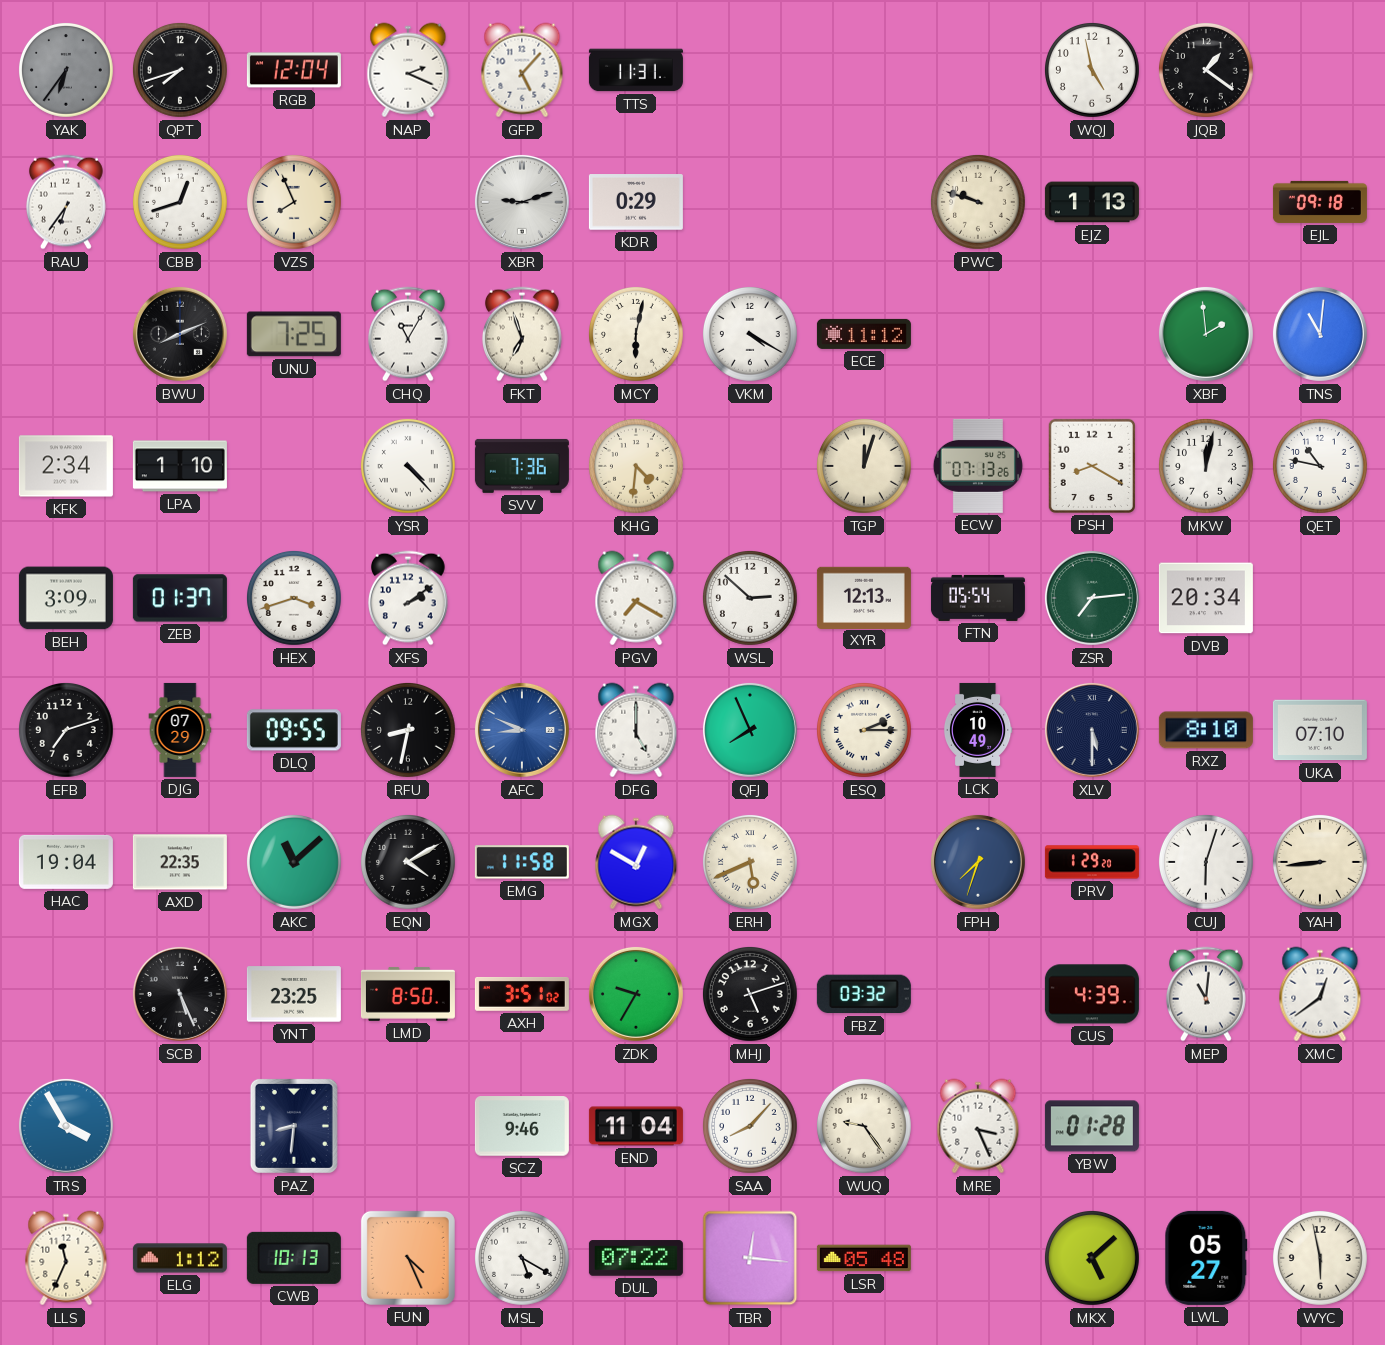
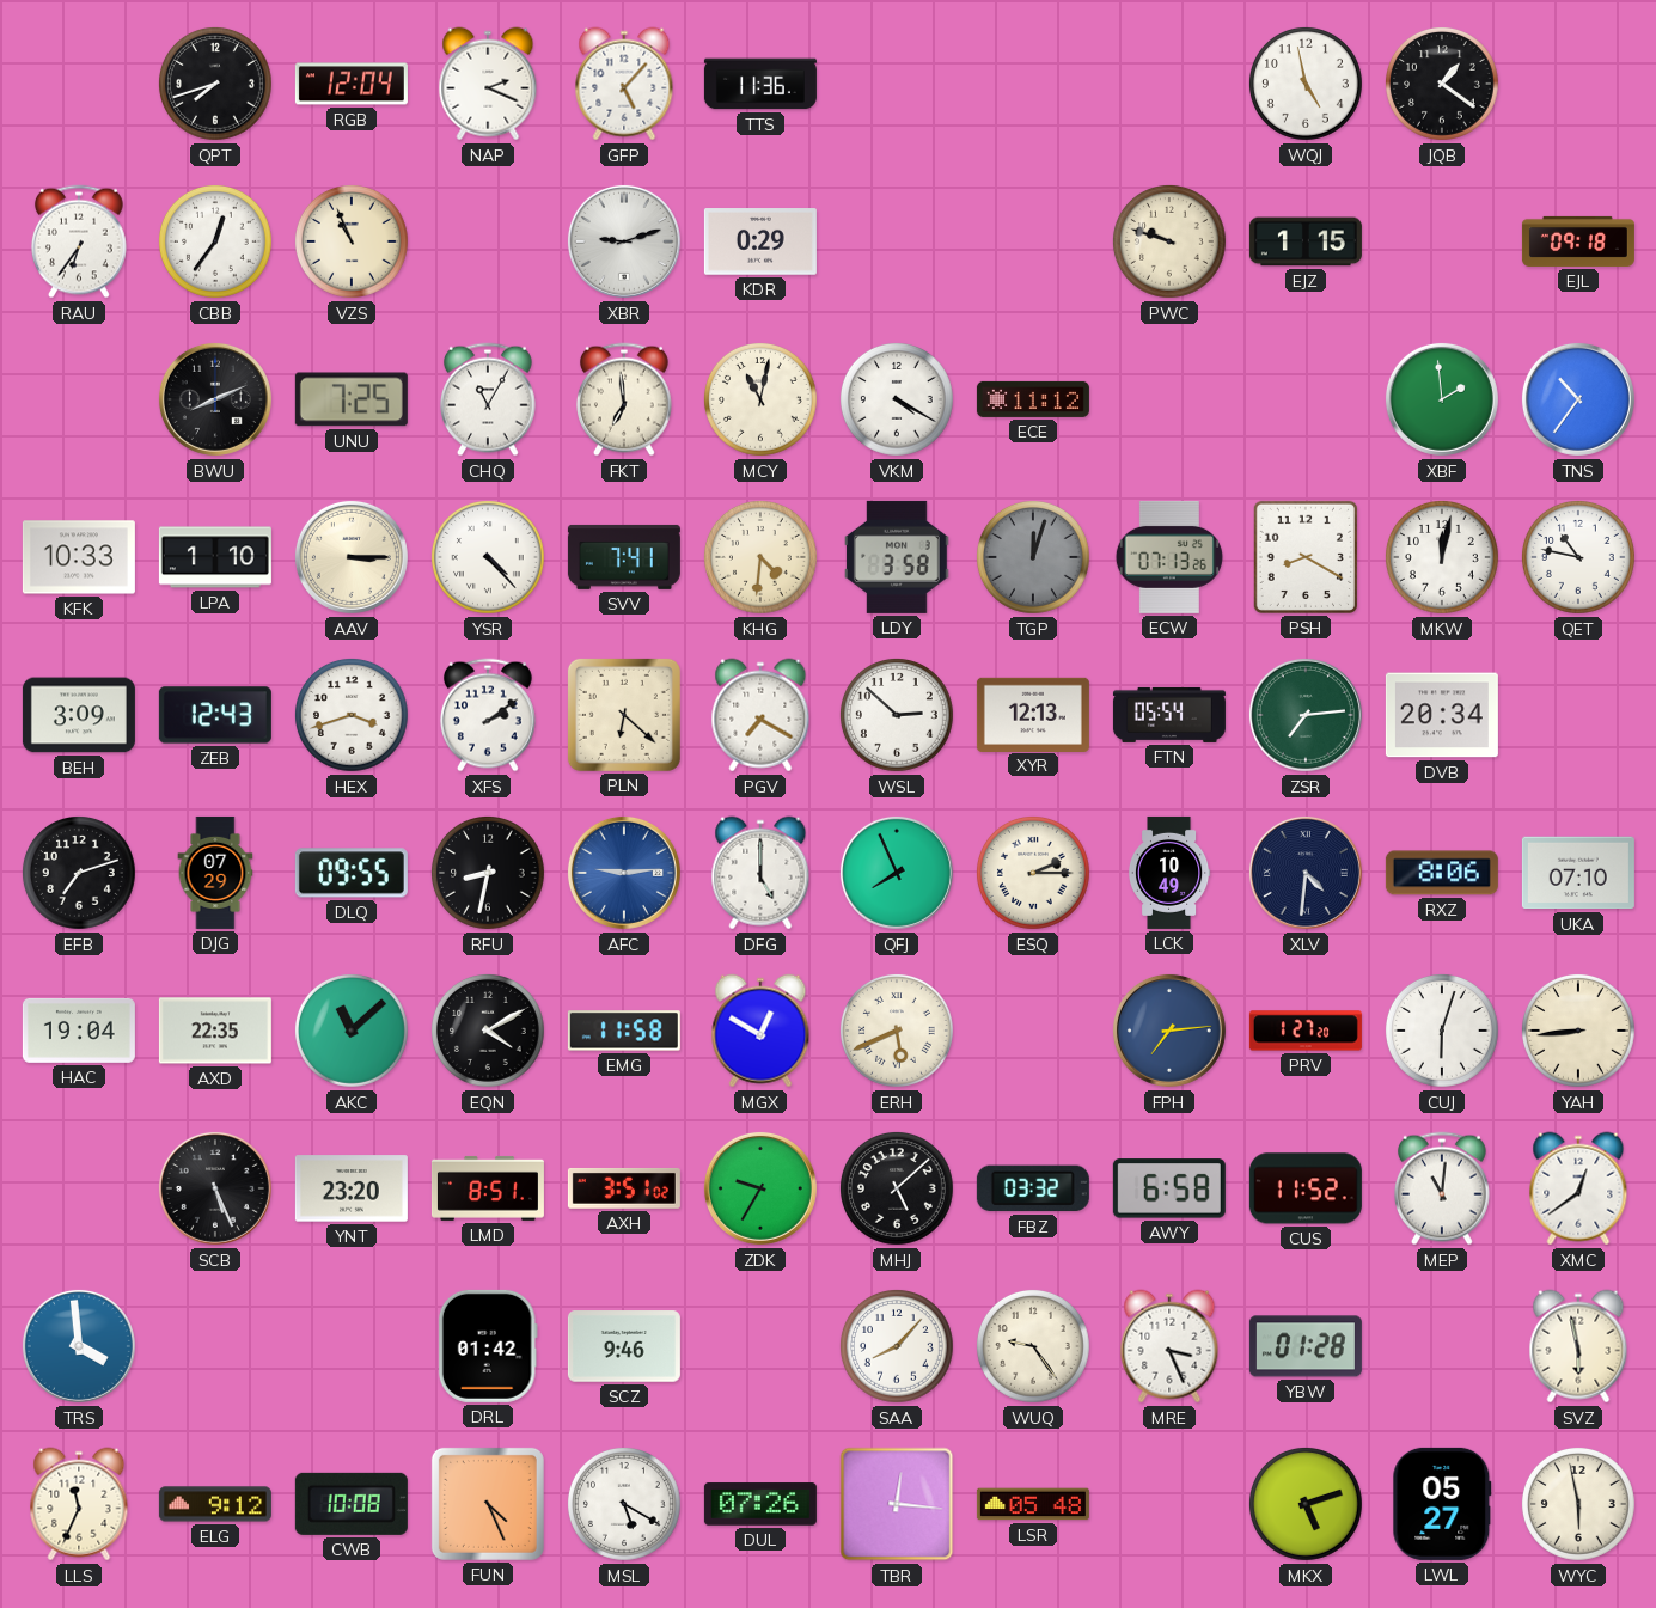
YAK: 6:36 -> none (66, 70)
TTS: 11:31 -> 11:36 (760, 84)
CBB: 12:42 -> 12:36 (215, 241)
VZS: 7:56 -> 10:56 (352, 241)
EJZ: 1:13 -> 1:15 (1306, 241)
FKT: 6:57 -> 6:59 (624, 399)
MCY: 6:02 -> 11:02 (760, 399)
TNS: 11:01 -> 10:36 (1578, 399)
KFK: 2:34 -> 10:33 (79, 557)
AAV: none -> 3:15 (352, 557)
SVV: 7:36 -> 7:41 (624, 557)
LDY: none -> 3:58 (898, 557)
TGP dial: cream -> grey (1033, 557)
ZEB: 01:37 -> 12:43 (215, 715)
PLN: none -> 6:22 (624, 715)
AFC: 8:49 -> 9:14 (624, 873)
XLV: 5:30 -> 4:31 (1306, 873)
RXZ: 8:10 -> 8:06 (1442, 873)
FPH: 7:33 -> 7:14 (1169, 1031)
PRV: 1:29 -> 1:27 (1306, 1031)
YNT: 23:25 -> 23:20 (352, 1188)
LMD: 8:50 -> 8:51 (488, 1188)
MHJ: 5:12 -> 5:08 (897, 1188)
AWY: none -> 6:58 (1169, 1188)
CUS: 4:39 -> 11:52 (1306, 1188)
TRS: 3:55 -> 3:59 (79, 1346)
PAZ: 8:31 -> none (294, 1126)
DRL: none -> 01:42 (488, 1346)
END: 11:04 -> none (636, 1126)
SVZ: none -> 5:58 (1578, 1346)
ELG: 1:12 -> 9:12 (215, 1504)
CWB: 10:13 -> 10:08 (352, 1504)
DUL: 07:22 -> 07:26 (760, 1504)
MKX: 5:08 -> 5:12 (1306, 1504)
